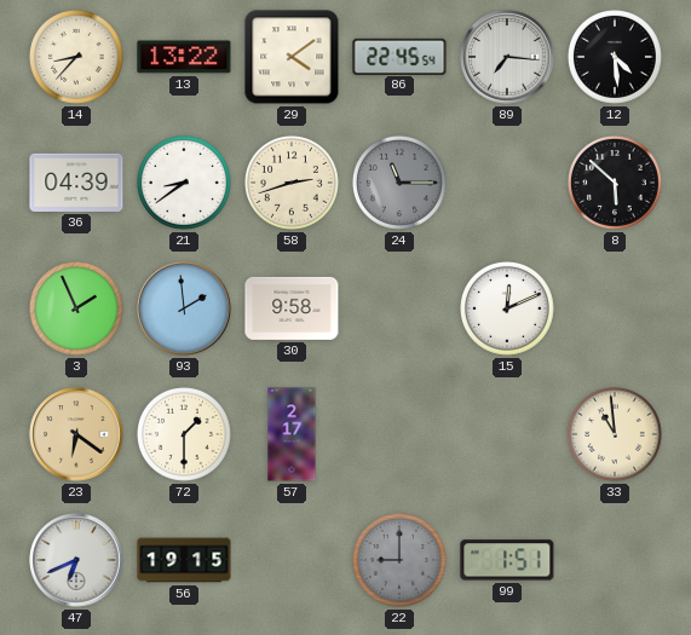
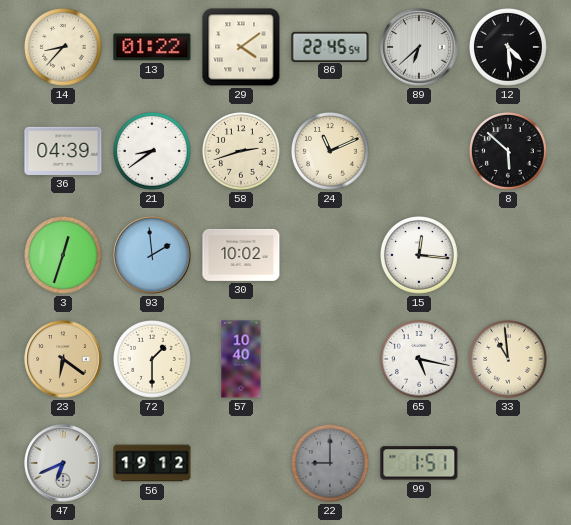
13: 13:22 -> 01:22 (152, 47)
89: 7:16 -> 6:38 (419, 47)
24: 11:15 -> 11:11 (331, 152)
24 dial: grey -> cream (331, 152)
3: 1:56 -> 12:33 (64, 256)
30: 9:58 -> 10:02 (241, 255)
15: 12:11 -> 12:16 (420, 256)
57: 2:17 -> 10:40 (241, 359)
65: none -> 5:17 (420, 360)
56: 19:15 -> 19:12 (152, 463)
